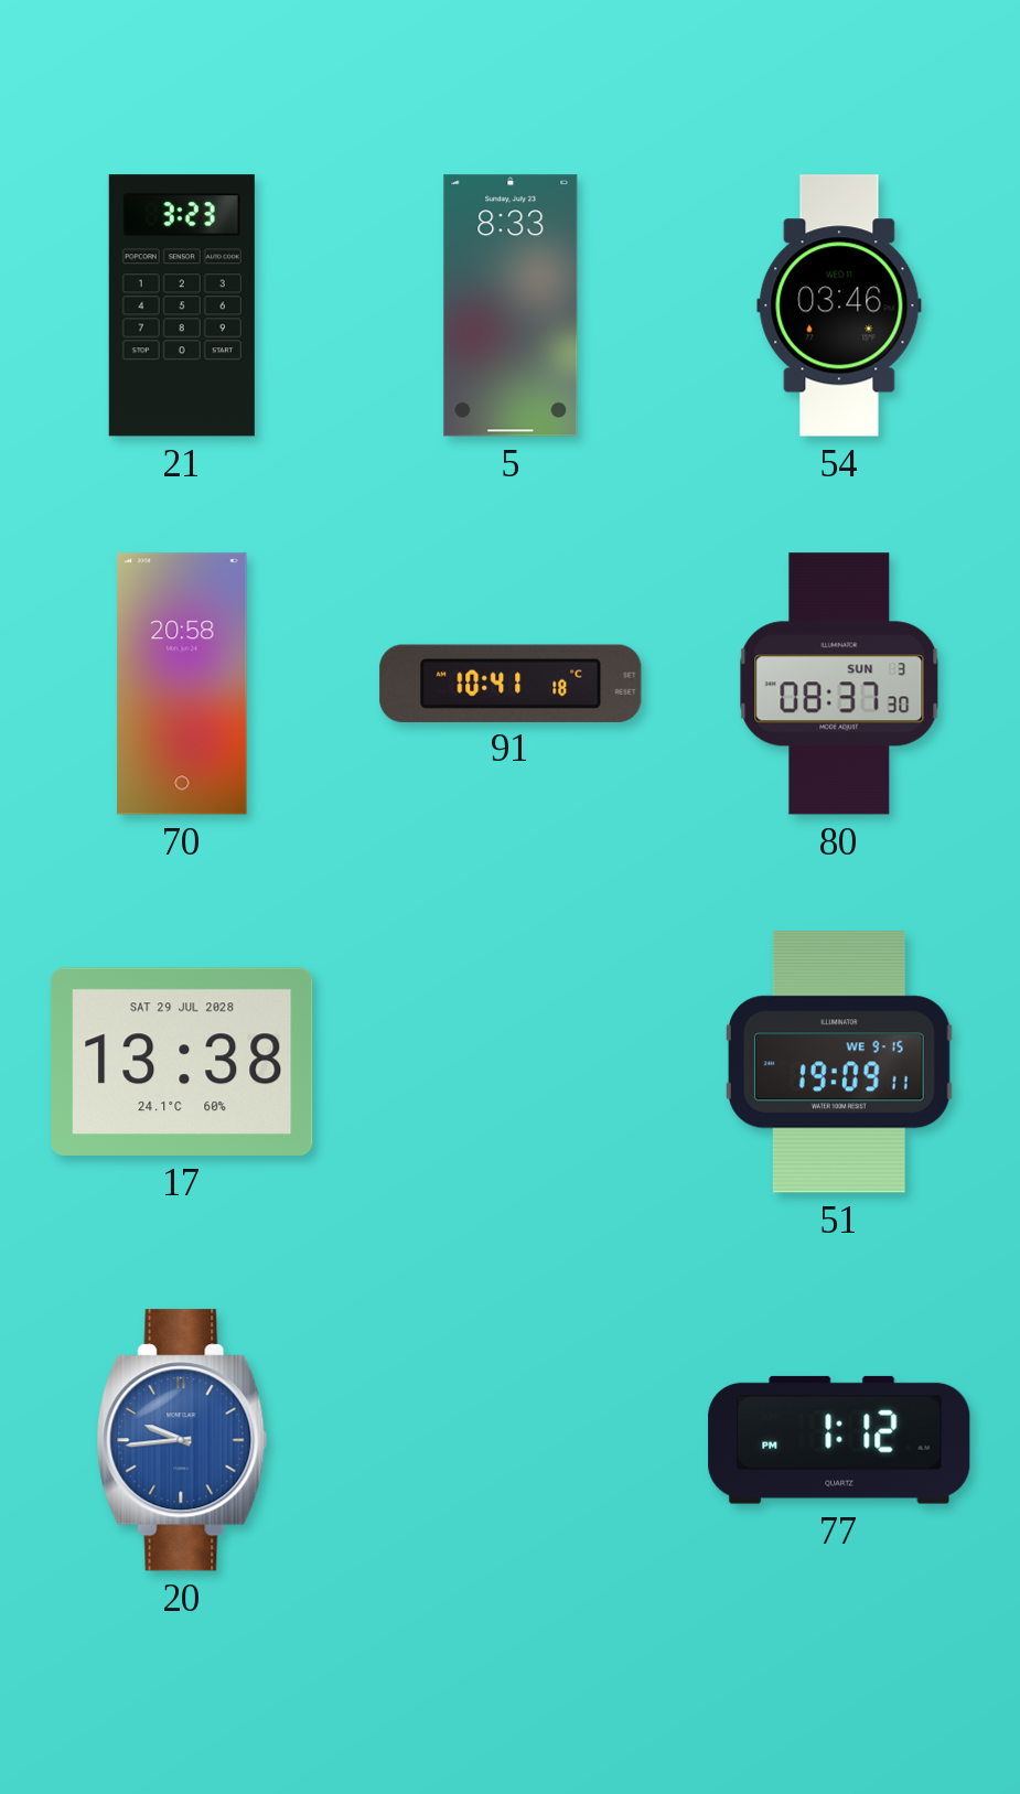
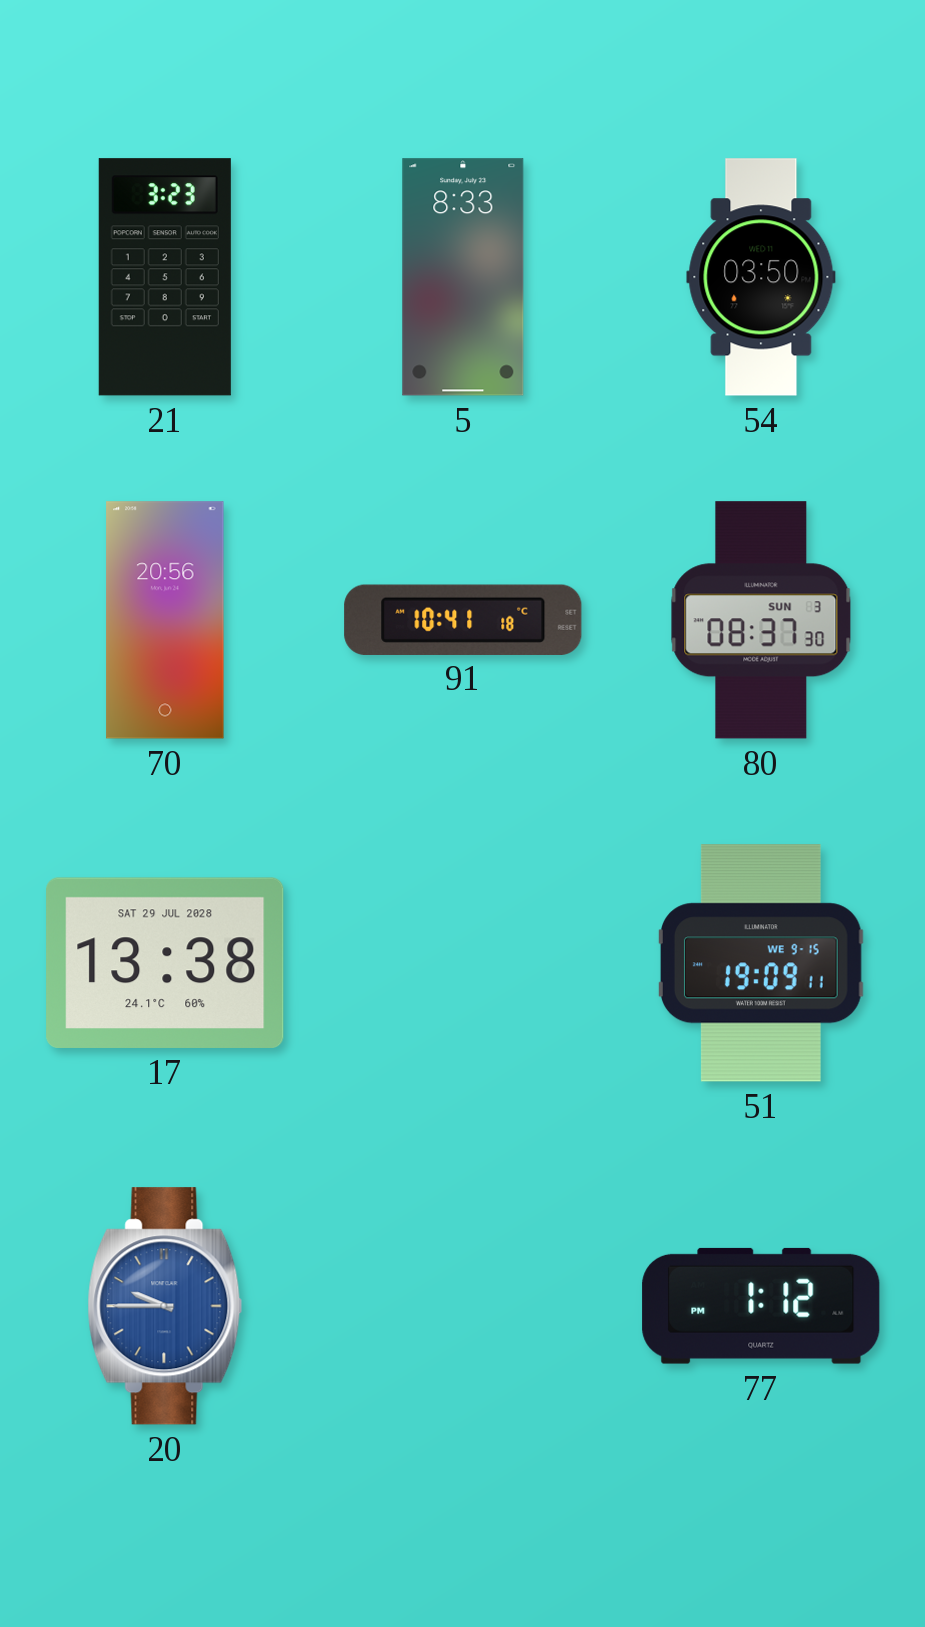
54: 03:46 -> 03:50 (761, 277)
70: 20:58 -> 20:56 (165, 620)
20: 9:44 -> 9:45 (165, 1306)
